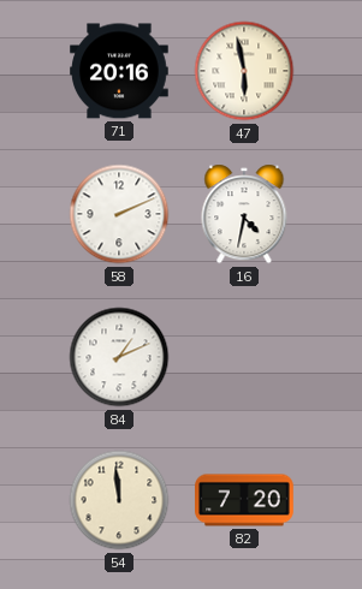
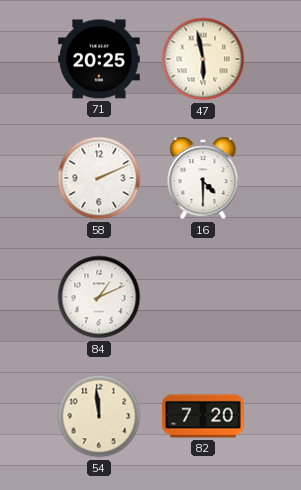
71: 20:16 -> 20:25 (99, 59)
16: 4:32 -> 4:30 (203, 178)
